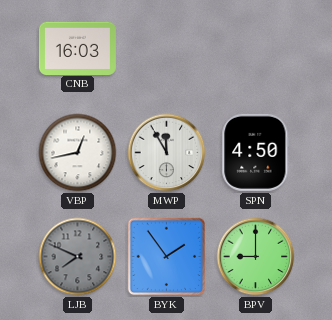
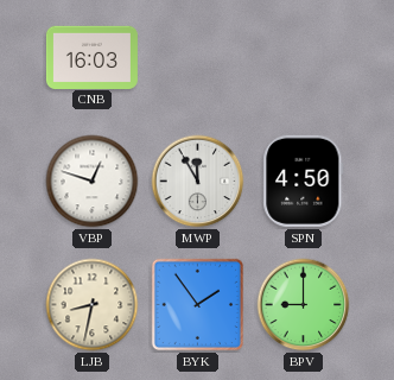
VBP: 12:43 -> 12:48 (93, 182)
LJB: 7:49 -> 8:32 (93, 305)
LJB dial: grey -> cream (93, 305)
